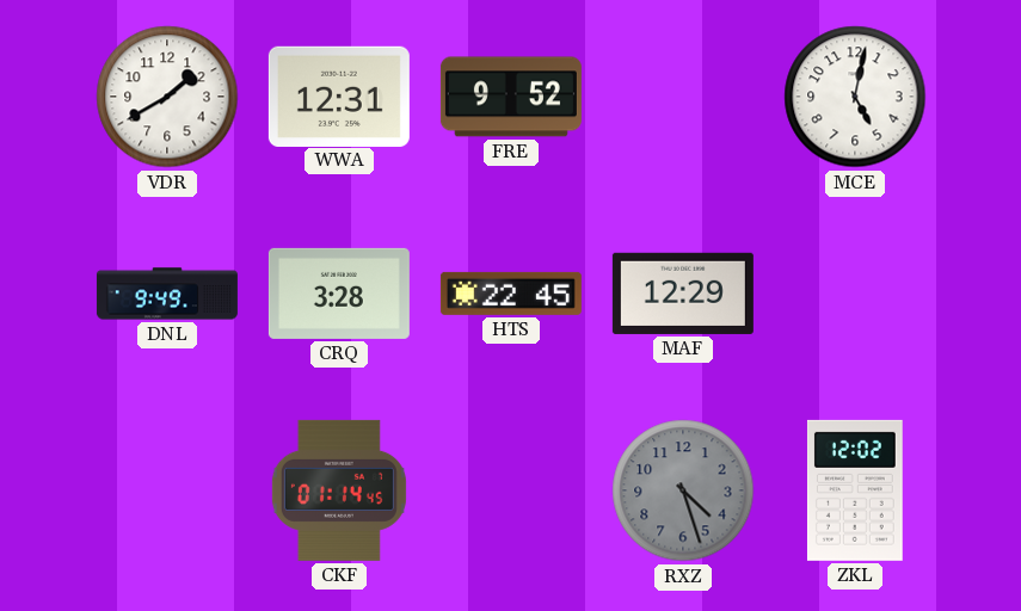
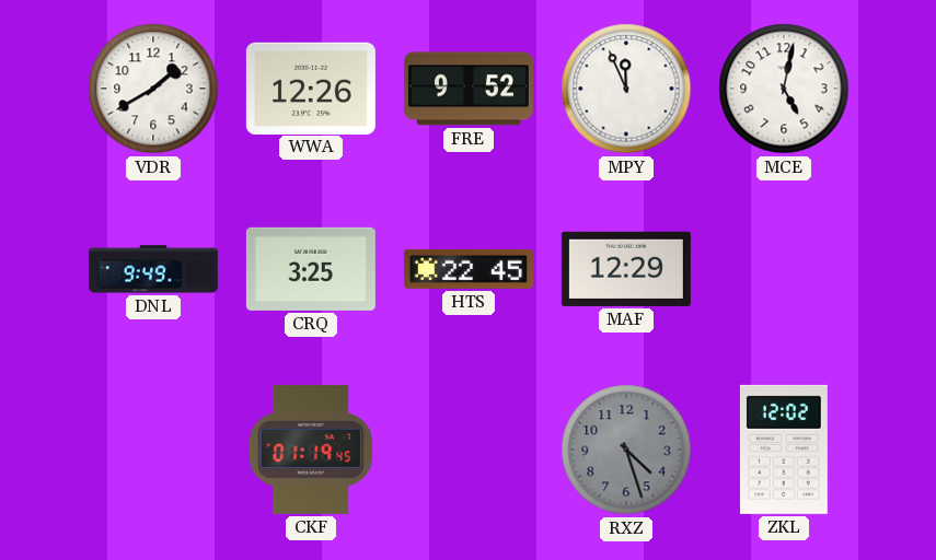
WWA: 12:31 -> 12:26 (311, 87)
MPY: none -> 11:56 (626, 89)
CRQ: 3:28 -> 3:25 (311, 269)
CKF: 01:14 -> 01:19 (311, 450)
